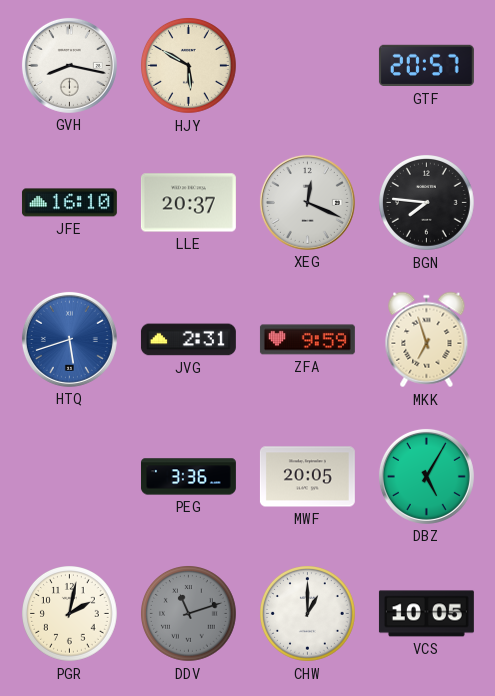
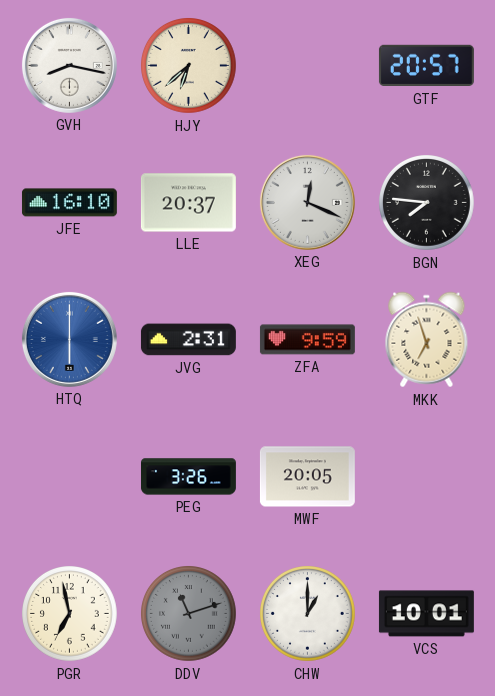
HJY: 5:50 -> 6:38 (189, 66)
HTQ: 5:42 -> 6:00 (69, 339)
PEG: 3:36 -> 3:26 (188, 477)
DBZ: 5:05 -> none (426, 476)
PGR: 2:02 -> 6:58 (70, 614)
VCS: 10:05 -> 10:01 (426, 614)
